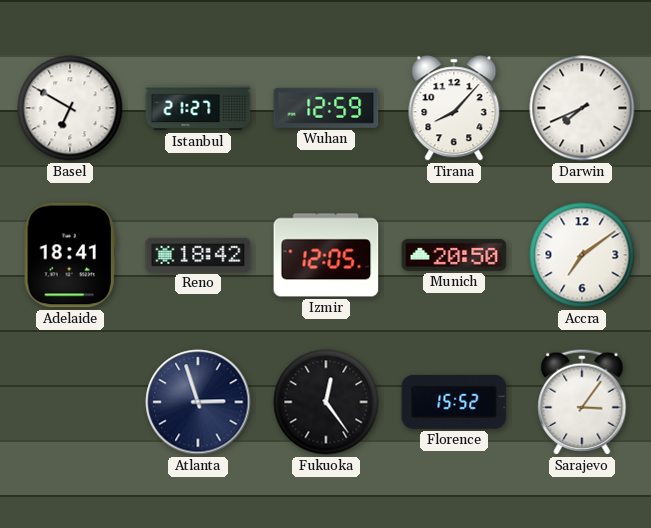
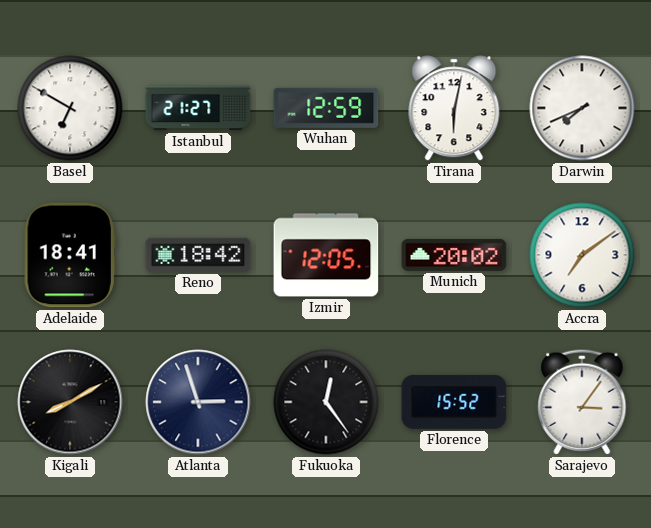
Tirana: 8:07 -> 6:02 (454, 108)
Munich: 20:50 -> 20:02 (454, 255)
Kigali: none -> 8:10 (70, 402)
